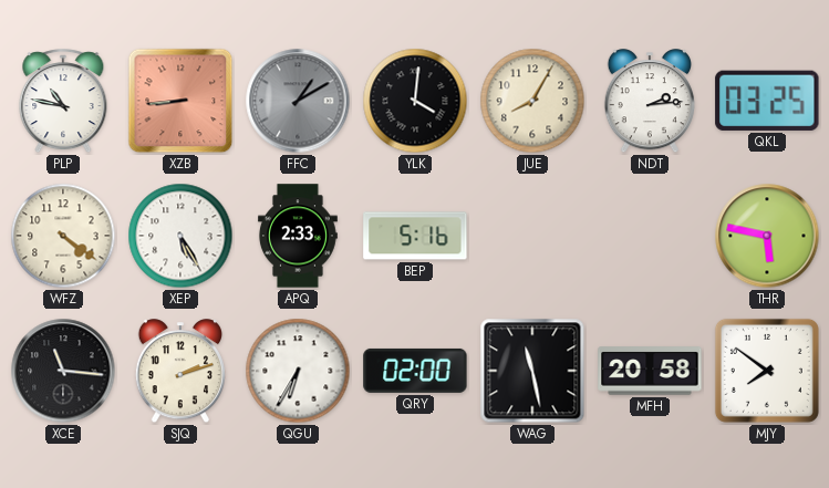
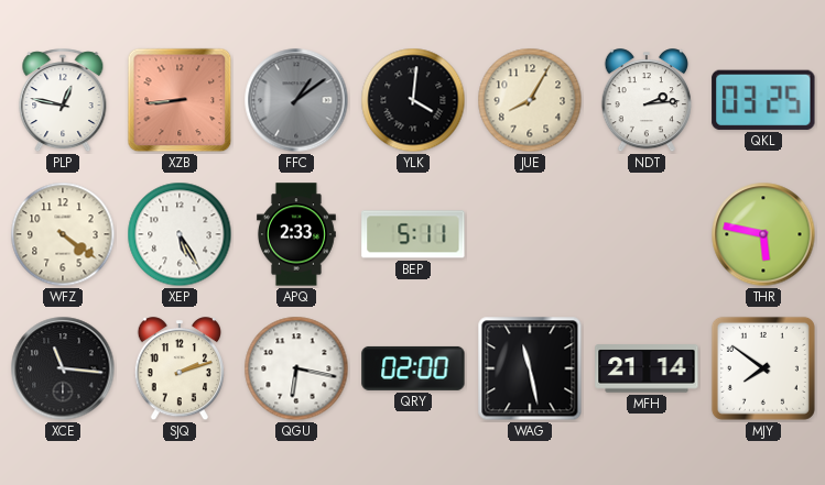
PLP: 10:47 -> 12:47 (63, 101)
FFC: 1:10 -> 1:09 (296, 100)
BEP: 5:16 -> 5:11 (413, 234)
QGU: 6:35 -> 6:17 (296, 368)
MFH: 20:58 -> 21:14 (647, 368)
